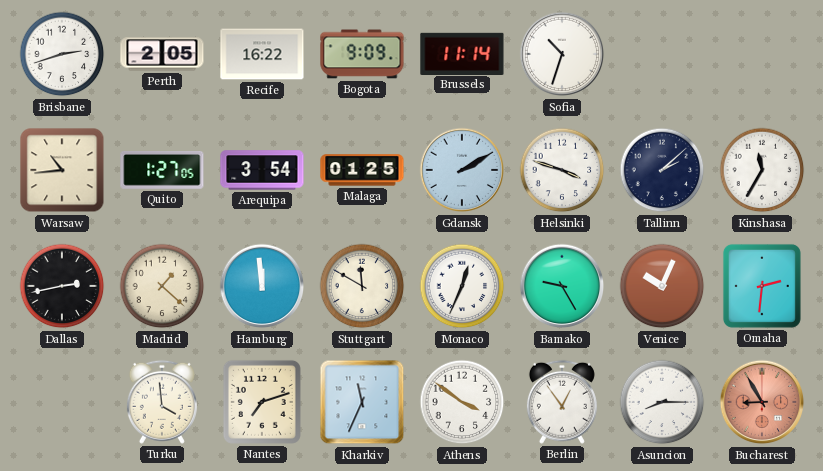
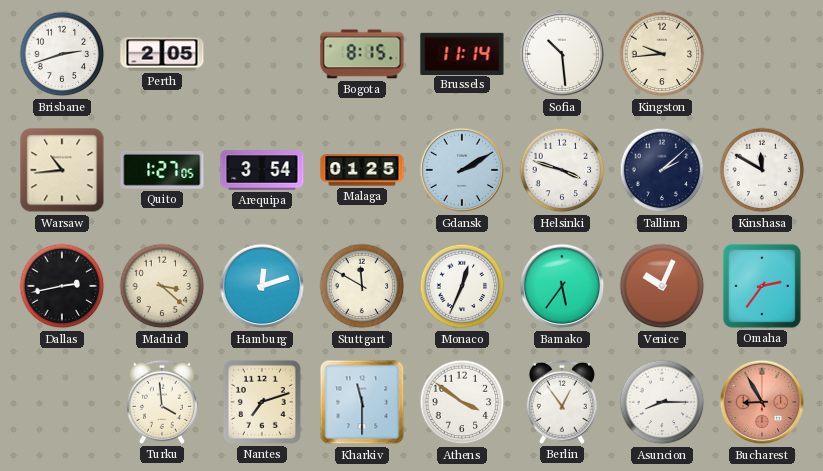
Recife: 16:22 -> none (262, 54)
Bogota: 9:09 -> 8:15 (362, 54)
Sofia: 10:33 -> 10:29 (562, 54)
Kingston: none -> 9:44 (662, 54)
Kinshasa: 11:35 -> 11:50 (762, 170)
Madrid: 1:22 -> 3:22 (162, 286)
Hamburg: 11:59 -> 12:12 (262, 286)
Bamako: 9:25 -> 5:36 (562, 286)
Omaha: 2:31 -> 2:36 (762, 286)
Kharkiv: 11:34 -> 11:30 (362, 402)
